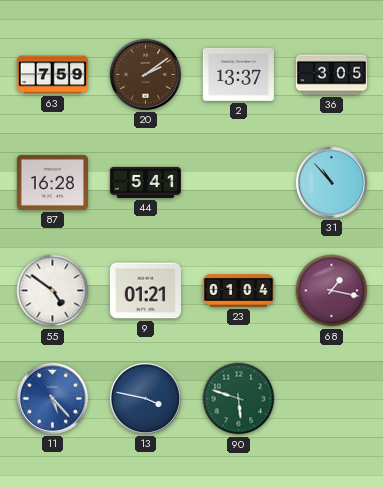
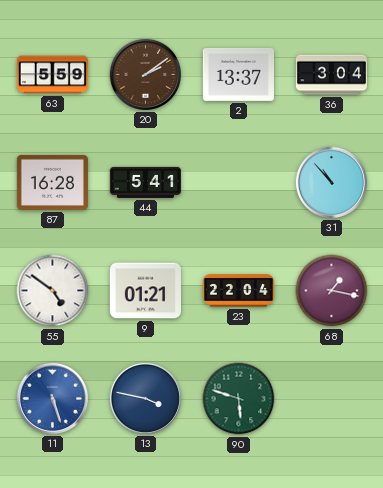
63: 7:59 -> 5:59 (52, 75)
36: 3:05 -> 3:04 (331, 75)
23: 01:04 -> 22:04 (238, 291)
11: 5:23 -> 5:27 (52, 398)
